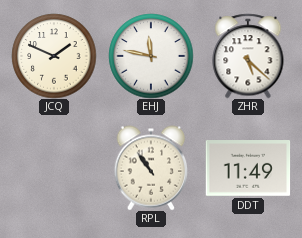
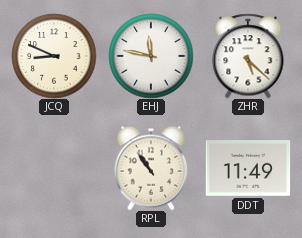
JCQ: 1:49 -> 8:49 (54, 56)
